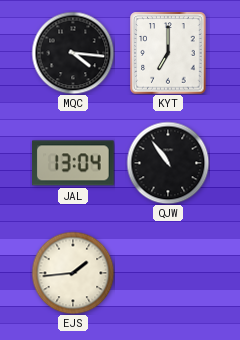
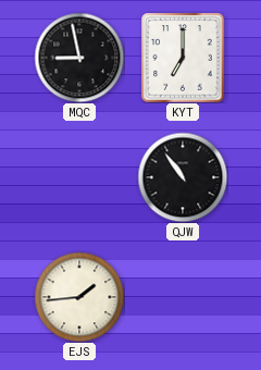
MQC: 4:16 -> 8:58 (79, 58)
JAL: 13:04 -> none (74, 163)
